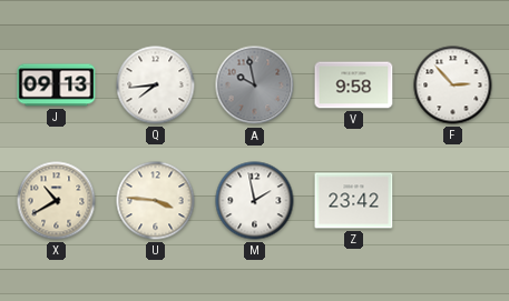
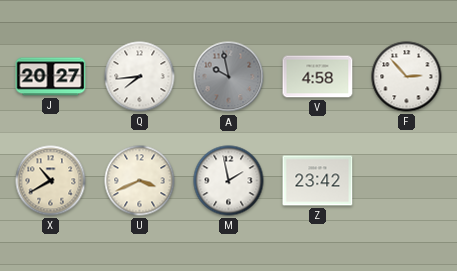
J: 09:13 -> 20:27 (51, 77)
V: 9:58 -> 4:58 (318, 77)
U: 3:46 -> 3:41 (140, 181)
